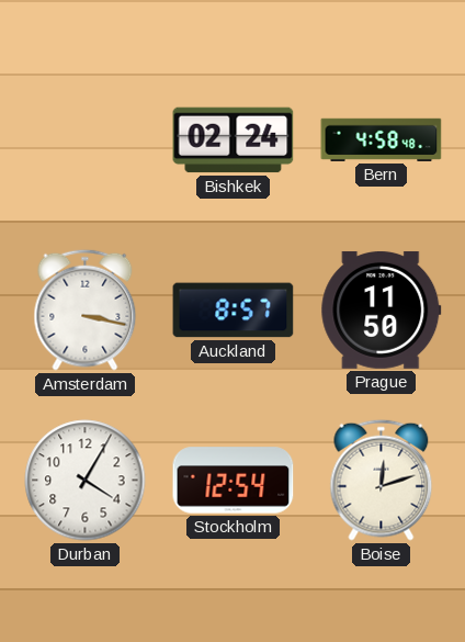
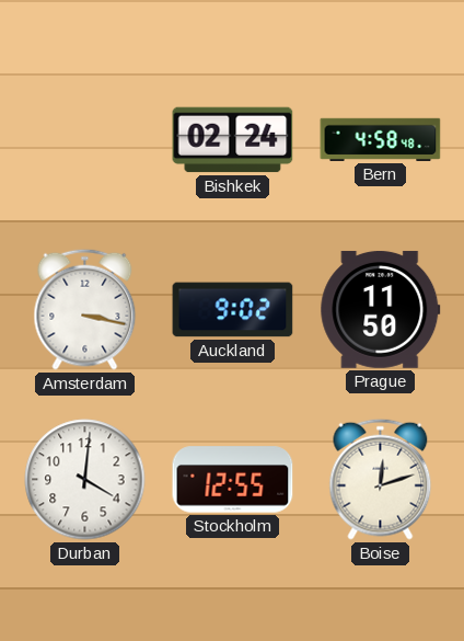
Auckland: 8:57 -> 9:02 (233, 310)
Durban: 4:05 -> 4:01 (85, 480)
Stockholm: 12:54 -> 12:55 (233, 480)
